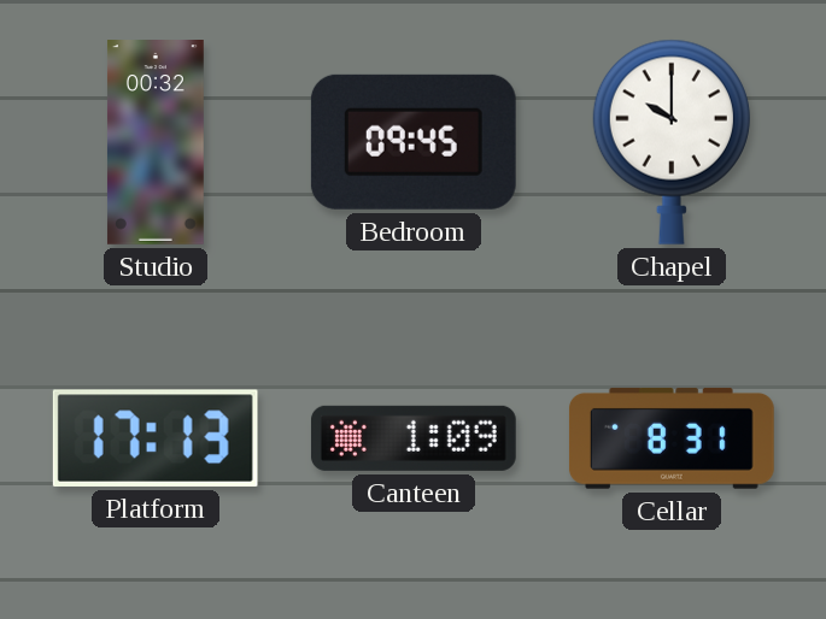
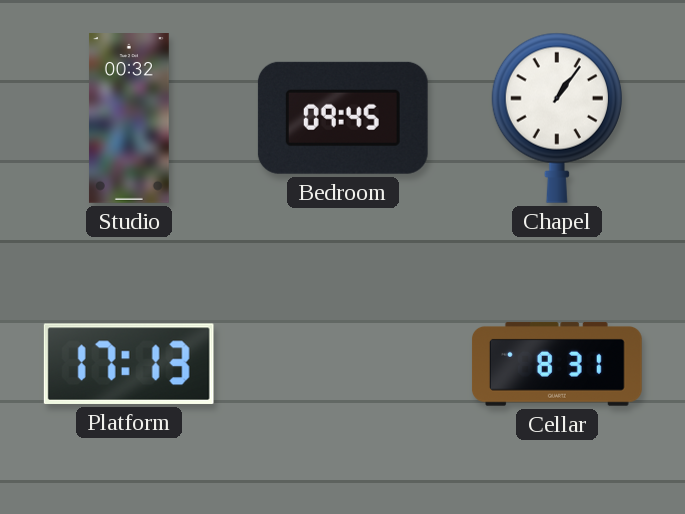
Chapel: 10:00 -> 1:06 (557, 118)
Canteen: 1:09 -> none (414, 438)
